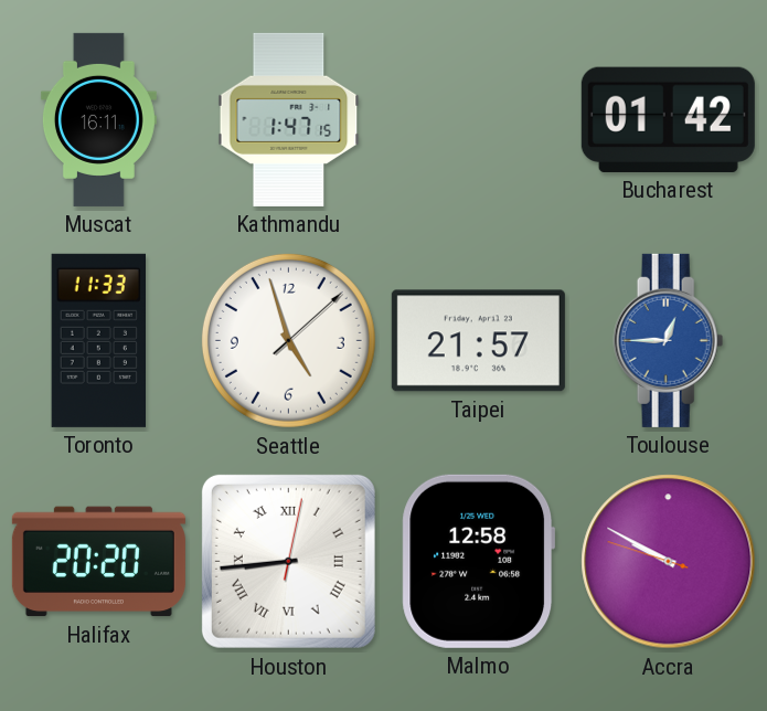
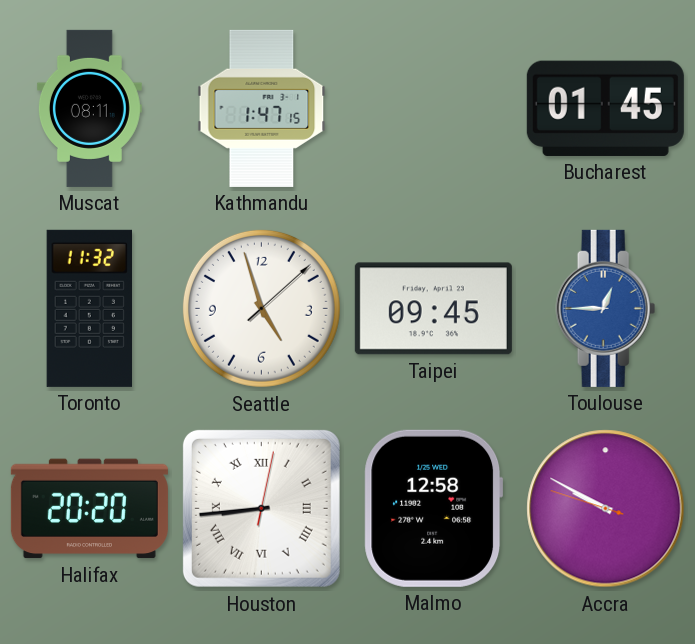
Muscat: 16:11 -> 08:11 (89, 108)
Bucharest: 01:42 -> 01:45 (605, 108)
Toronto: 11:33 -> 11:32 (89, 308)
Taipei: 21:57 -> 09:45 (433, 309)
